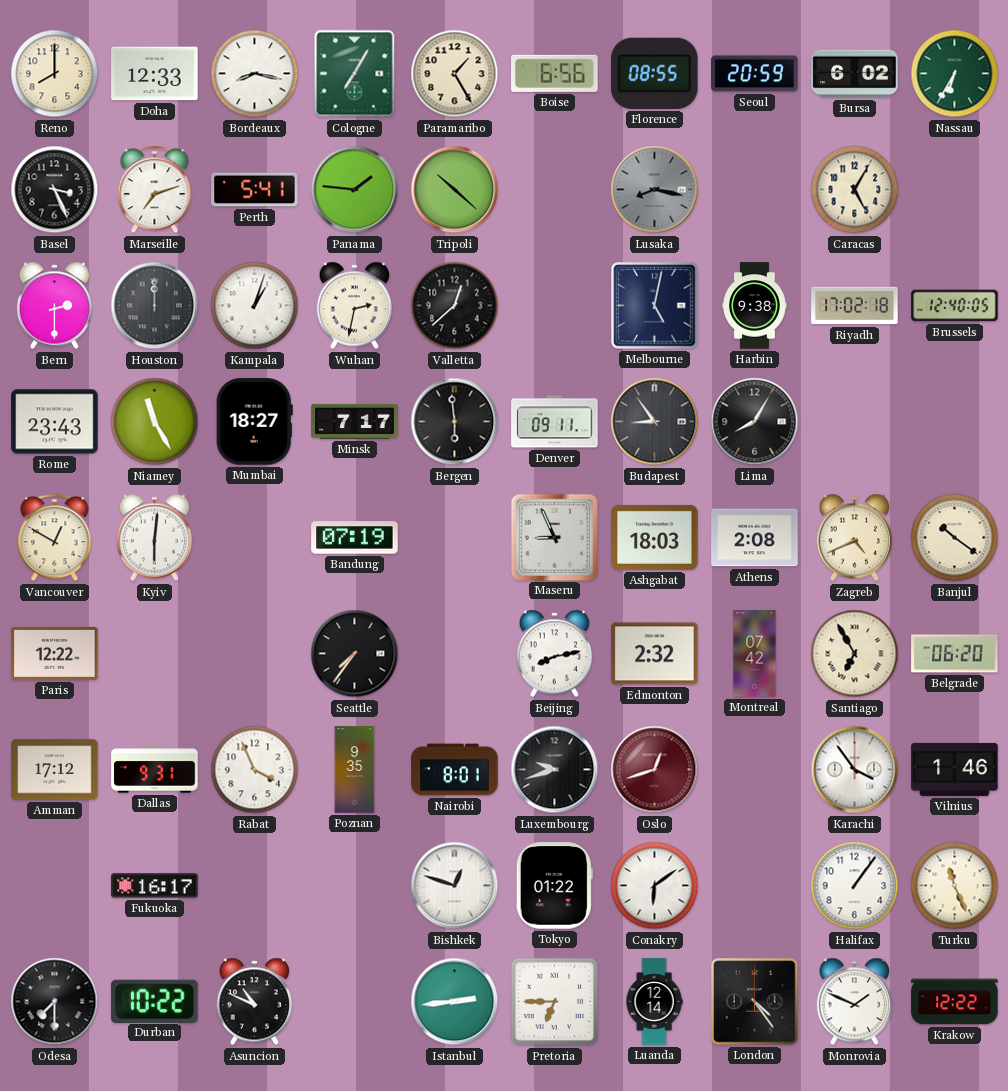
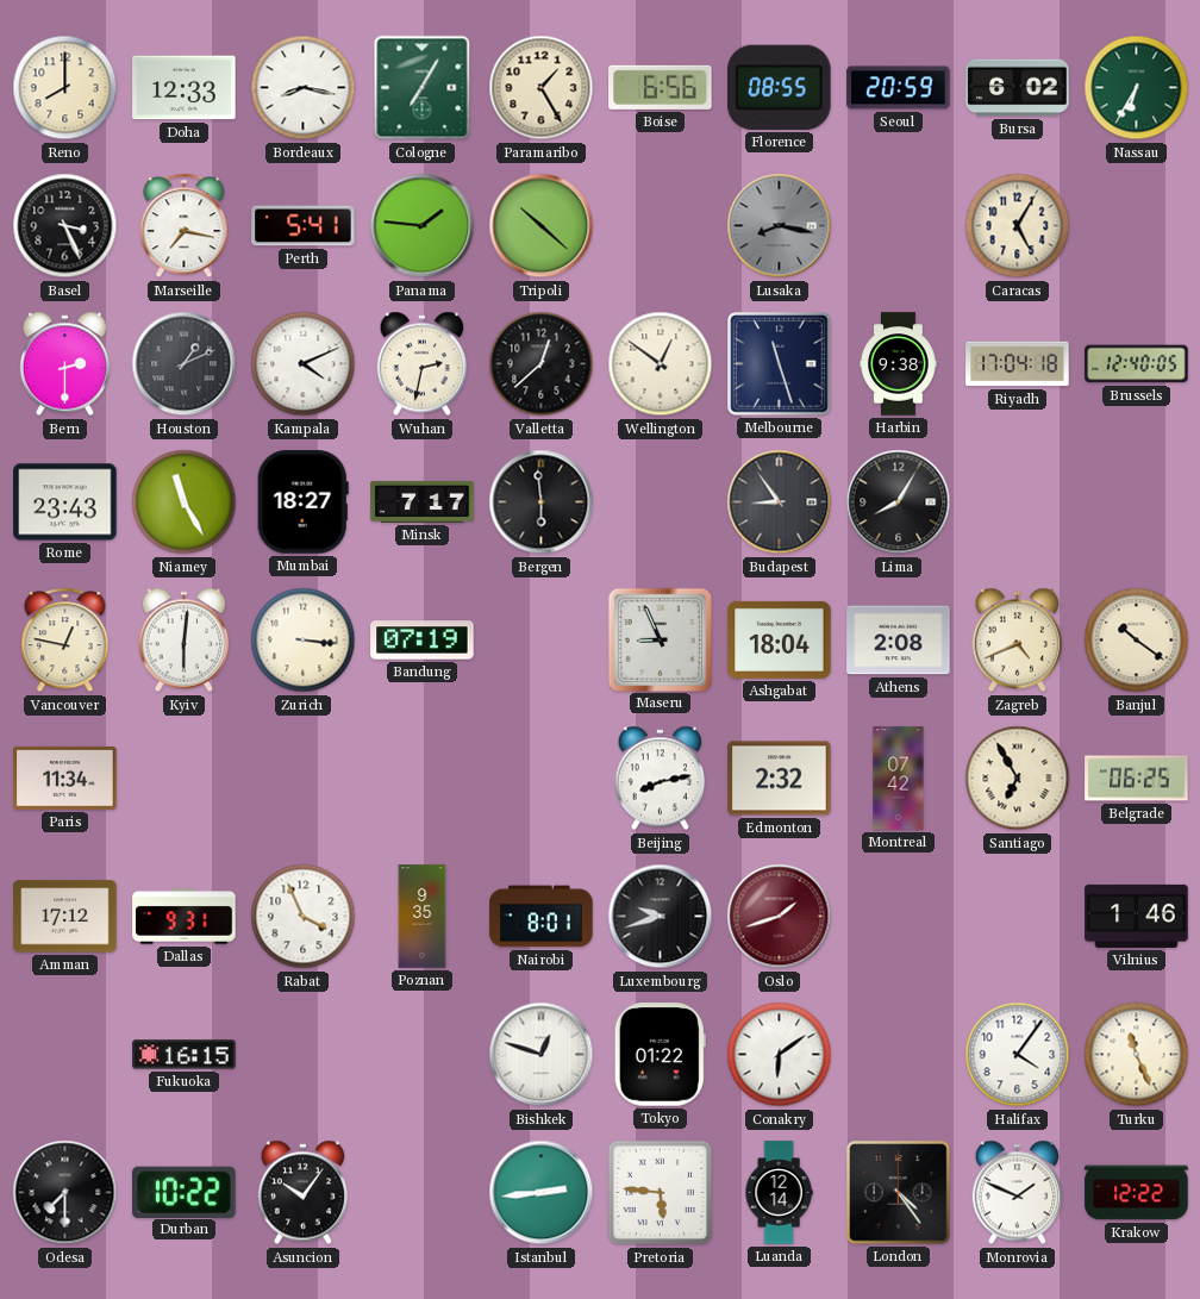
Marseille: 7:12 -> 7:17 (185, 226)
Houston: 12:00 -> 1:11 (185, 364)
Kampala: 1:03 -> 4:11 (304, 364)
Wellington: none -> 12:51 (661, 364)
Melbourne: 5:02 -> 11:27 (780, 364)
Riyadh: 17:02 -> 17:04 (1018, 364)
Denver: 09:11 -> none (555, 422)
Vancouver: 12:50 -> 12:47 (65, 641)
Zurich: none -> 3:16 (304, 641)
Ashgabat: 18:03 -> 18:04 (780, 639)
Paris: 12:22 -> 11:34 (65, 777)
Seattle: 7:36 -> none (355, 654)
Belgrade: 06:20 -> 06:25 (1137, 779)
Oslo: 12:42 -> 1:42 (780, 917)
Karachi: 3:54 -> none (855, 770)
Fukuoka: 16:17 -> 16:15 (185, 1055)
Halifax: 1:06 -> 4:06 (1018, 1055)
Asuncion: 10:49 -> 10:06 (304, 1193)
Pretoria: 6:45 -> 5:46 (661, 1193)
